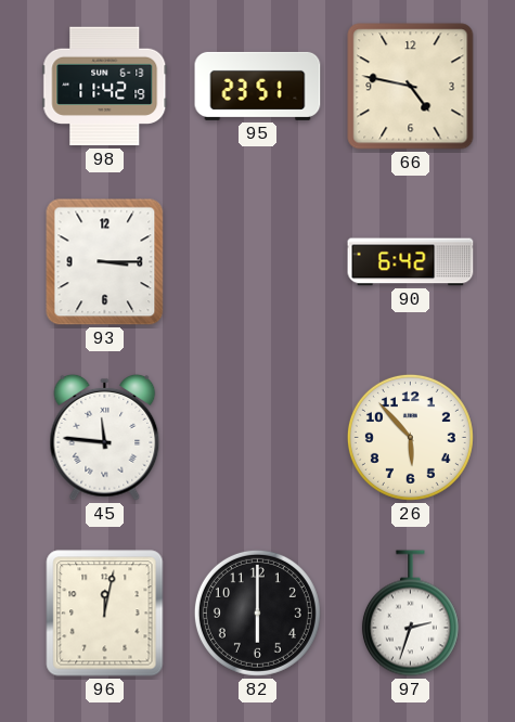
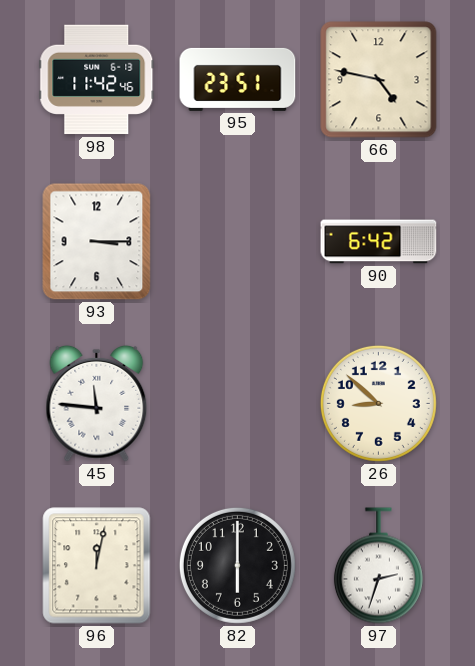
98: 11:42:19 -> 11:42:46 (97, 80)
26: 5:53 -> 8:52 (378, 403)
